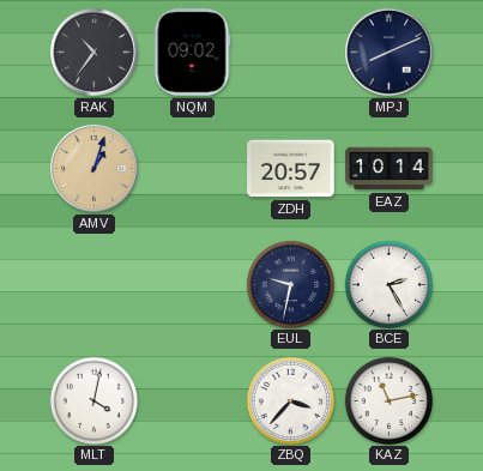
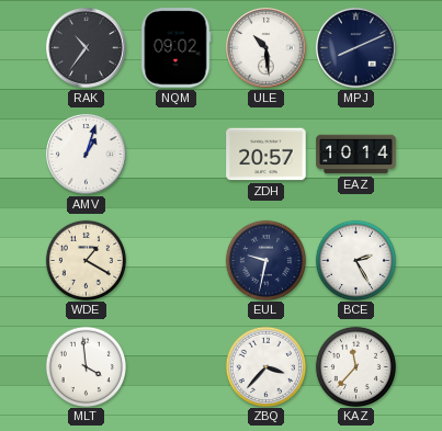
ULE: none -> 10:29 (267, 48)
AMV dial: champagne -> white (87, 155)
WDE: none -> 1:20 (86, 260)
MLT: 4:02 -> 3:59 (86, 366)
KAZ: 11:13 -> 11:37 (355, 366)
